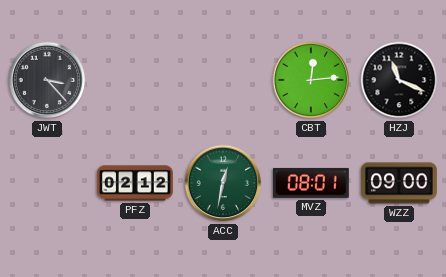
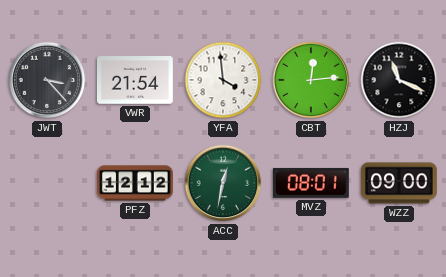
VWR: none -> 21:54 (135, 80)
YFA: none -> 3:59 (223, 80)
PFZ: 02:12 -> 12:12 (136, 183)
